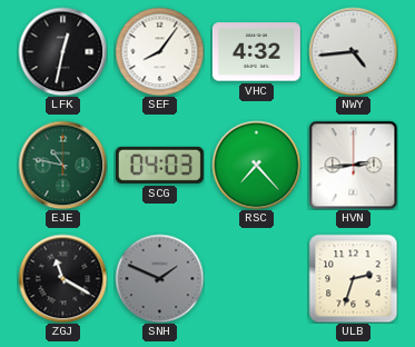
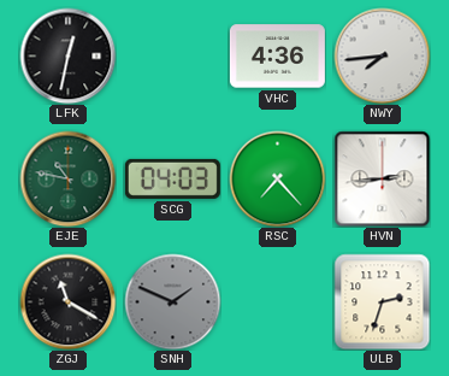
SEF: 8:06 -> none (159, 51)
VHC: 4:32 -> 4:36 (277, 57)
NWY: 4:44 -> 7:44 (382, 55)
